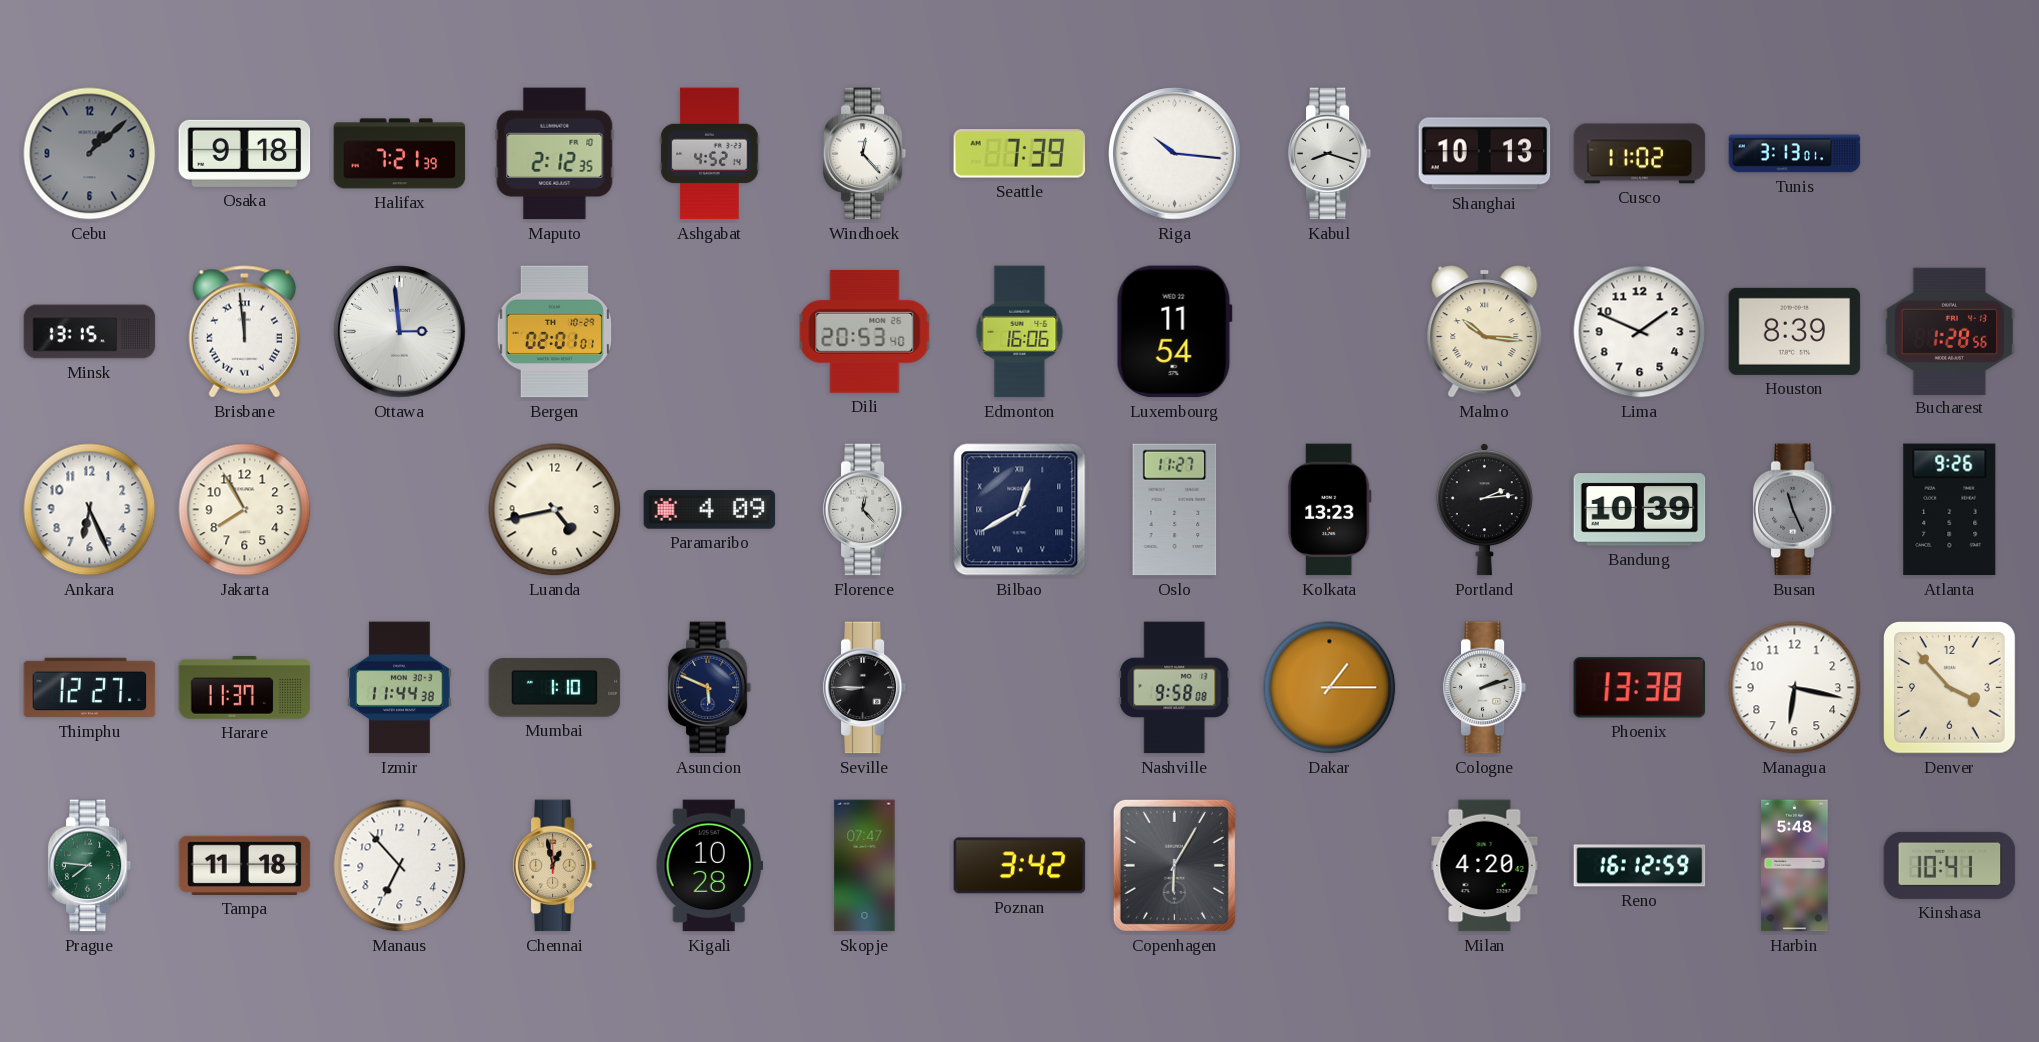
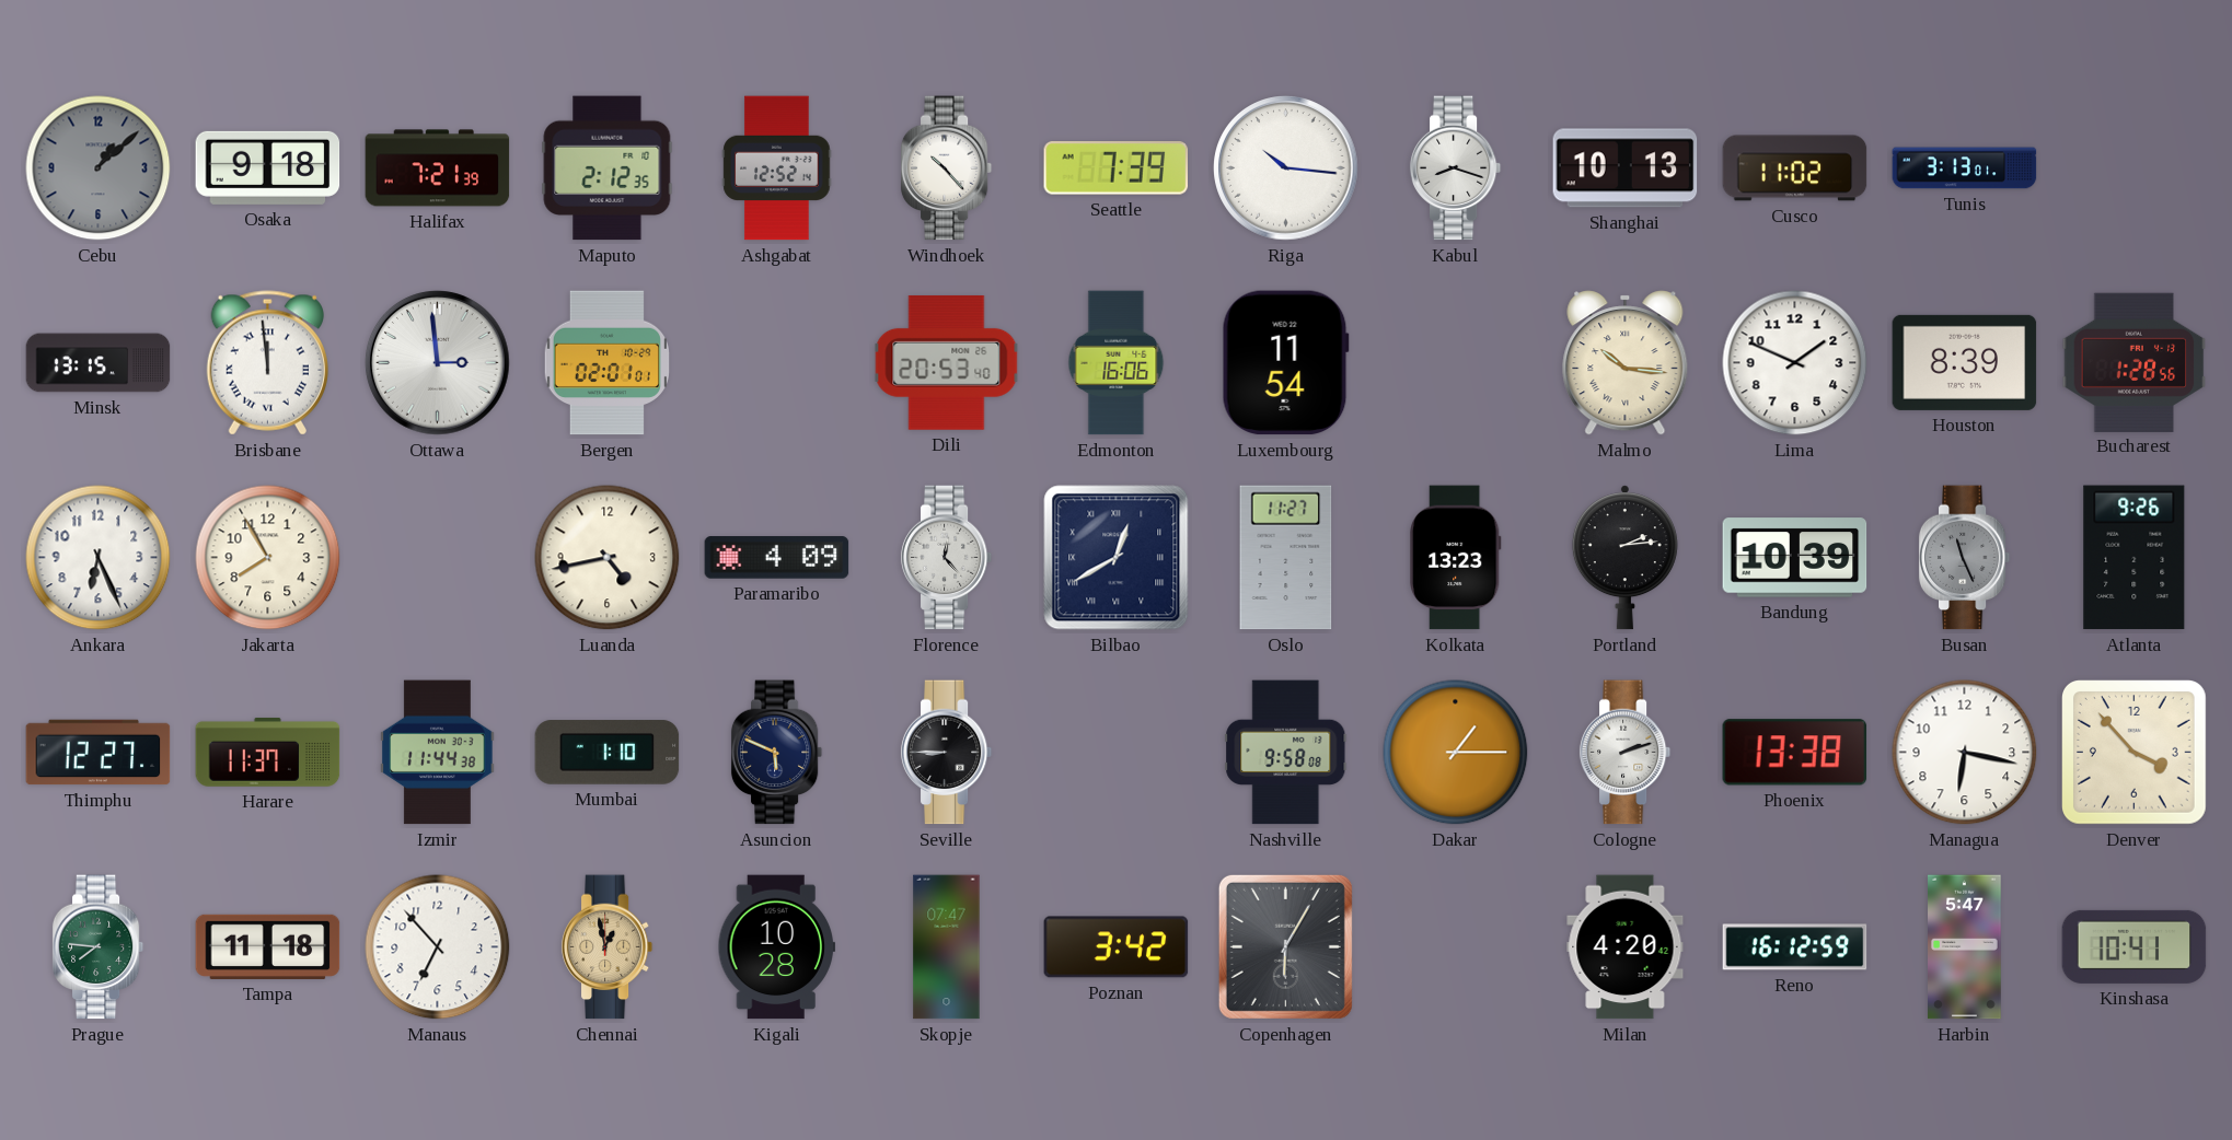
Ashgabat: 4:52 -> 12:52 (777, 168)
Windhoek: 12:23 -> 10:23 (947, 168)
Harbin: 5:48 -> 5:47 (1965, 947)
